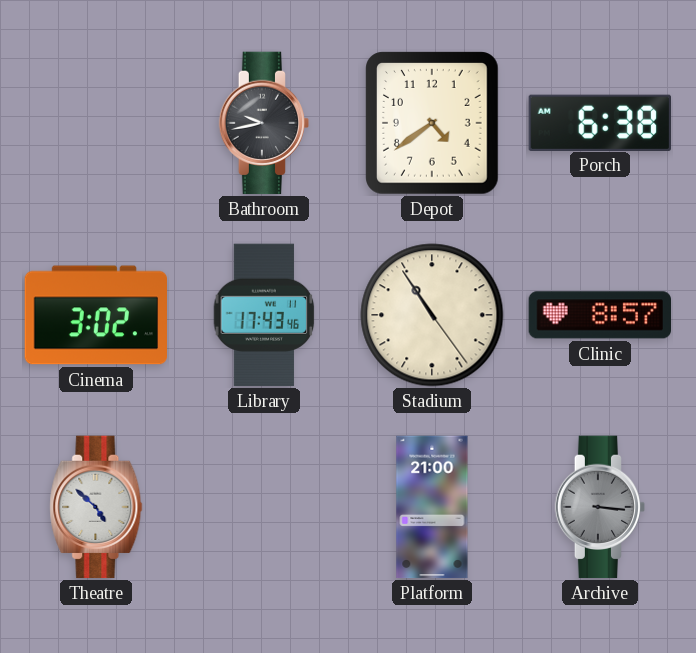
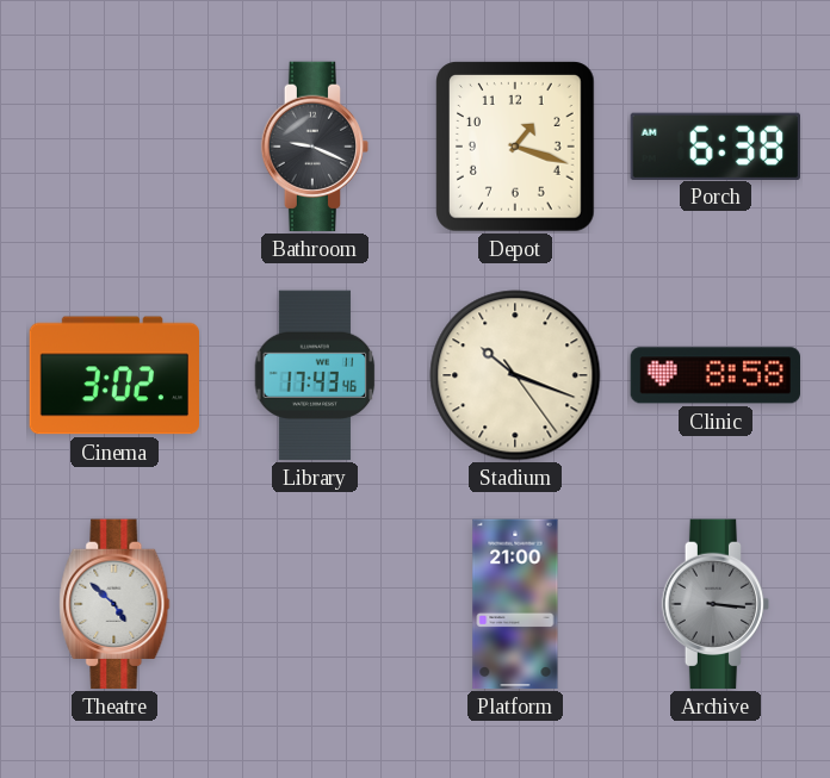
Bathroom: 9:43 -> 9:19 (315, 147)
Depot: 4:39 -> 1:18 (515, 147)
Stadium: 10:54 -> 10:18 (515, 375)
Clinic: 8:57 -> 8:58 (714, 375)
